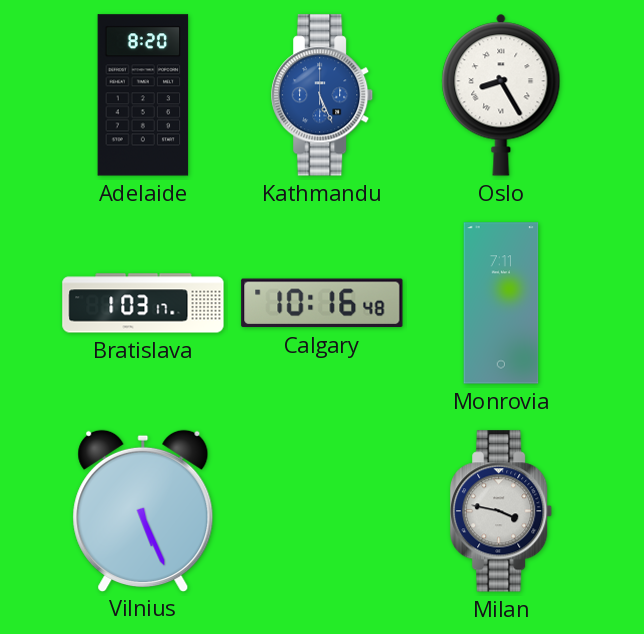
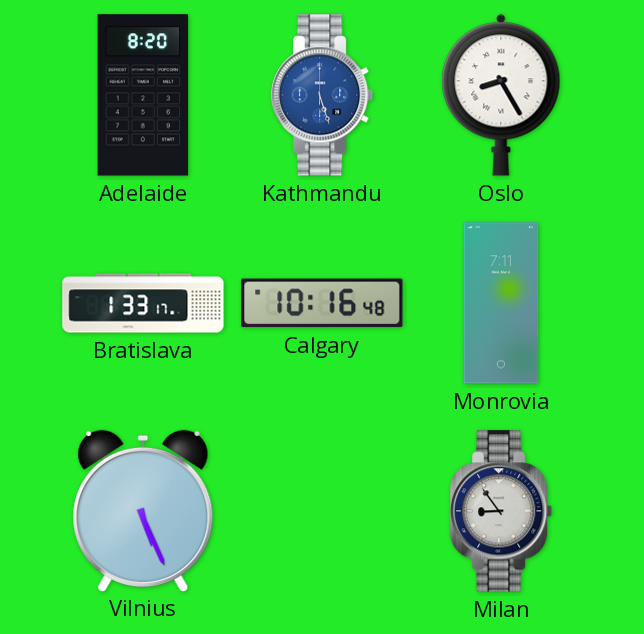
Kathmandu: 5:26 -> 5:27 (323, 95)
Bratislava: 1:03 -> 1:33 (143, 303)
Milan: 3:47 -> 8:54 (502, 511)
